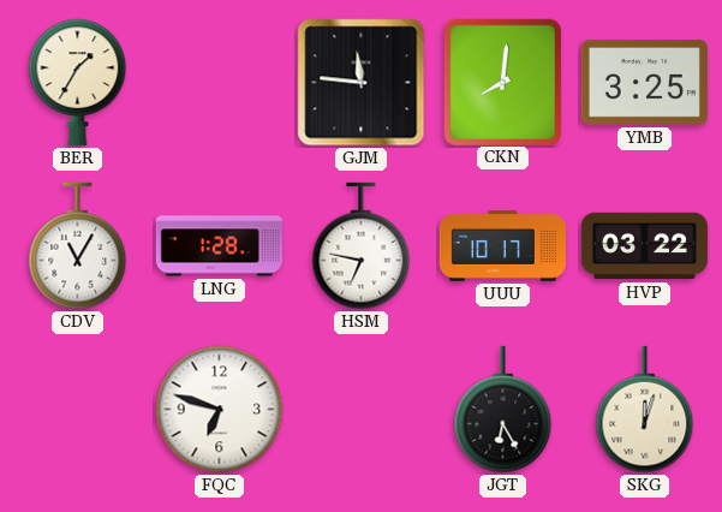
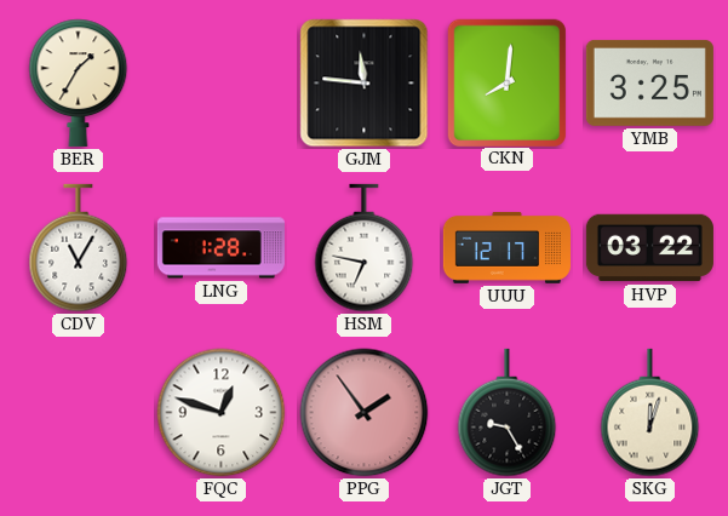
UUU: 10:17 -> 12:17 (506, 248)
FQC: 6:48 -> 12:48 (222, 413)
PPG: none -> 1:54 (365, 413)
JGT: 6:25 -> 9:25 (508, 413)
